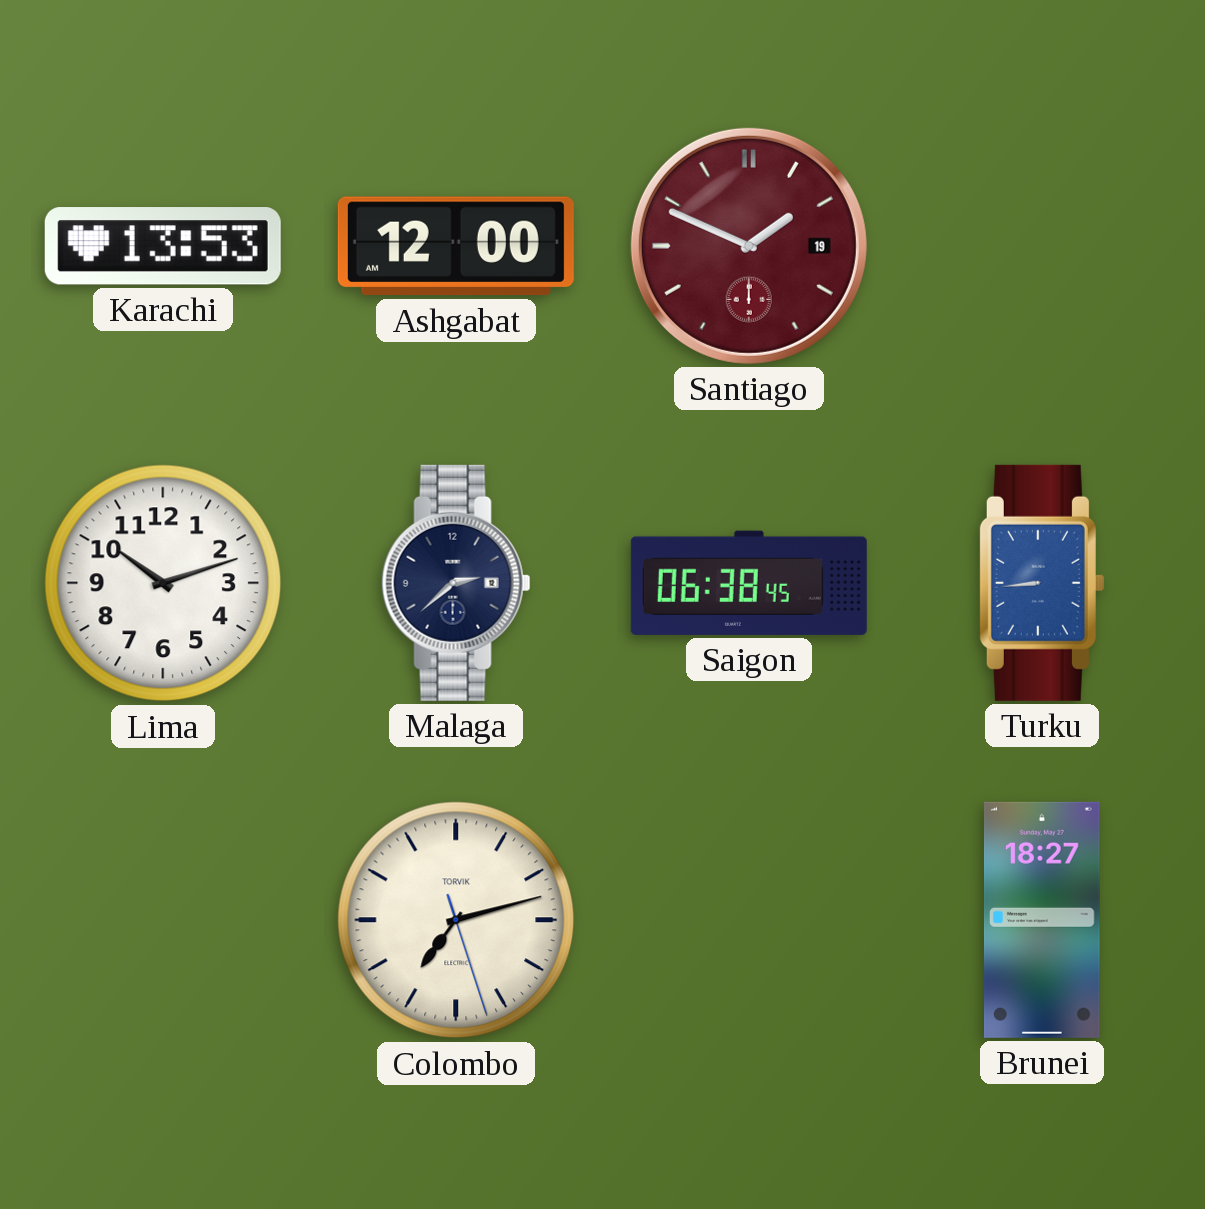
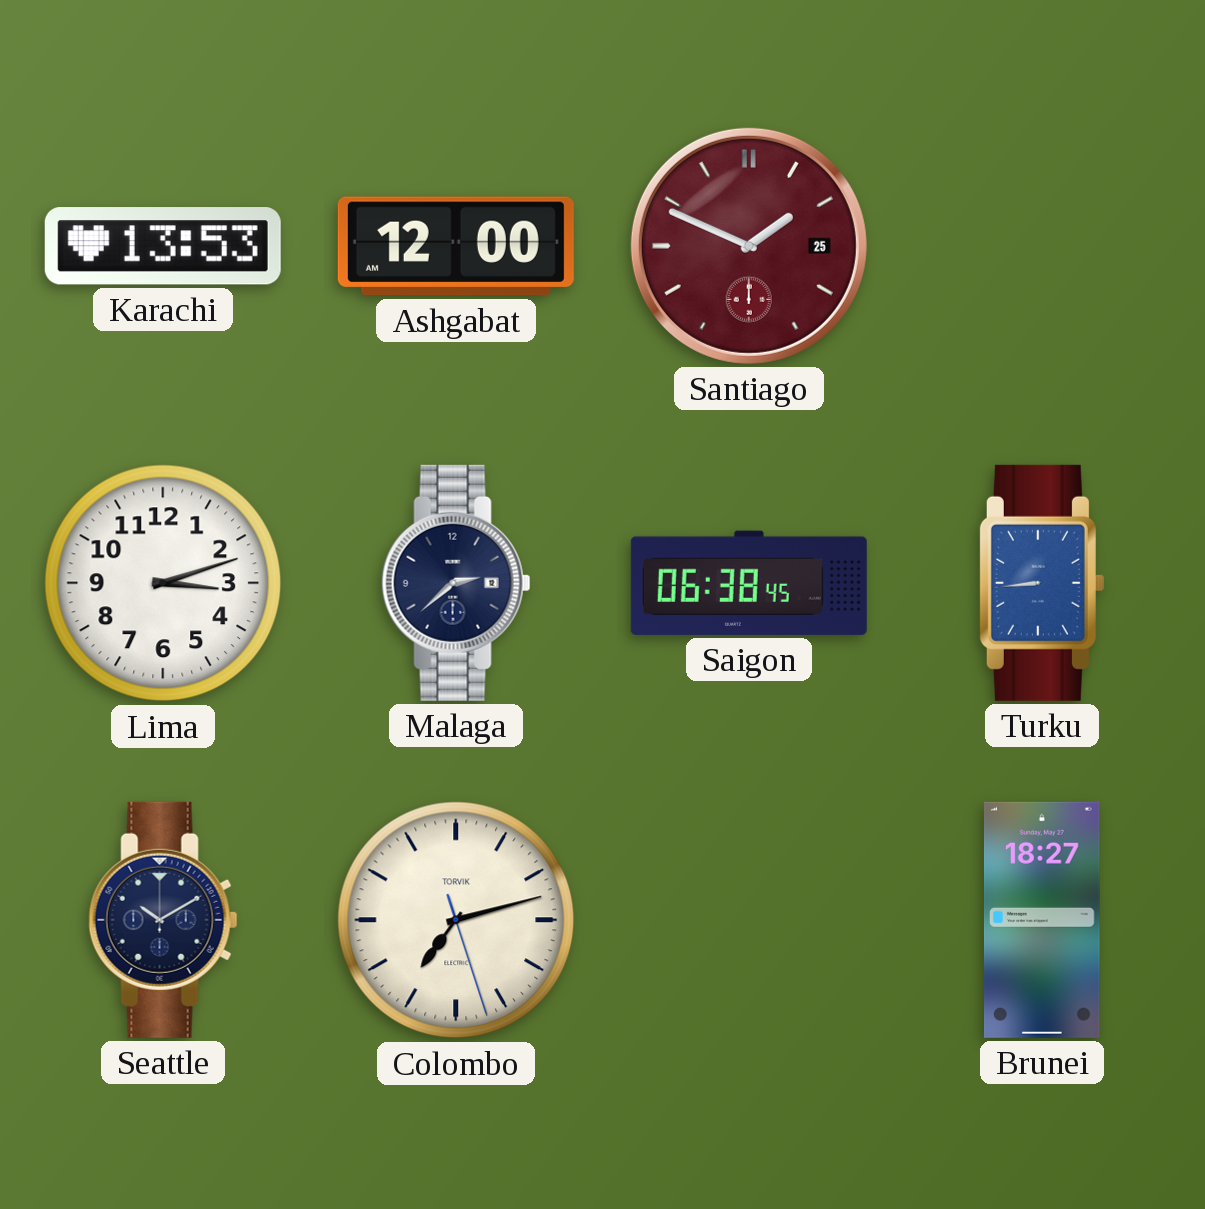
Santiago date: 19 -> 25 (749, 246)
Lima: 10:12 -> 3:12 (163, 583)
Seattle: none -> 10:10 (163, 920)
